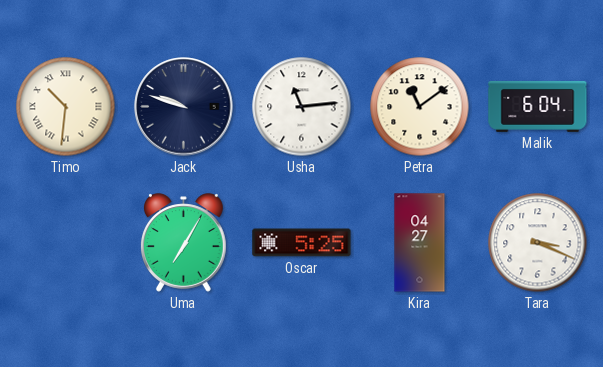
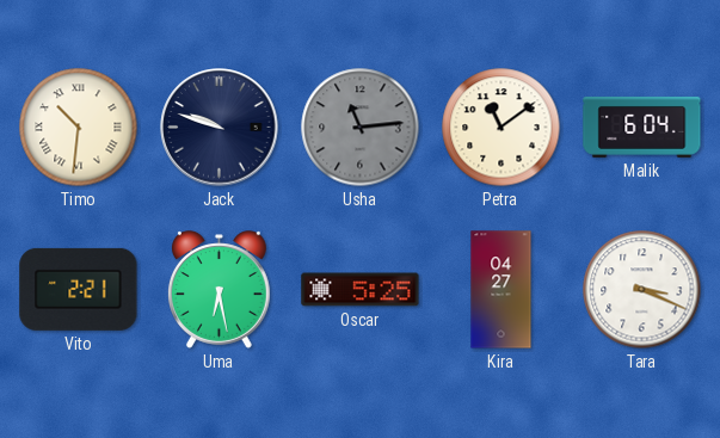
Usha dial: white -> grey (361, 128)
Vito: none -> 2:21 (79, 289)
Uma: 7:05 -> 6:28 (220, 290)
